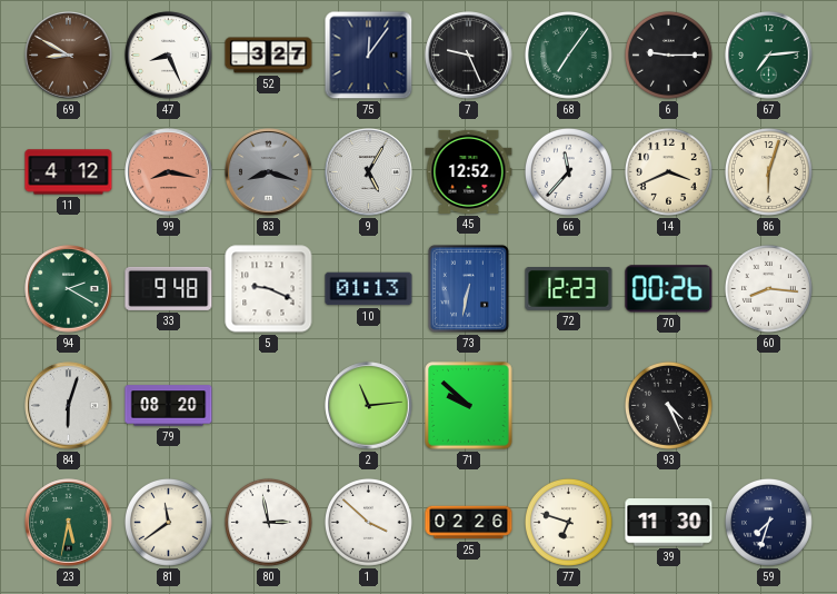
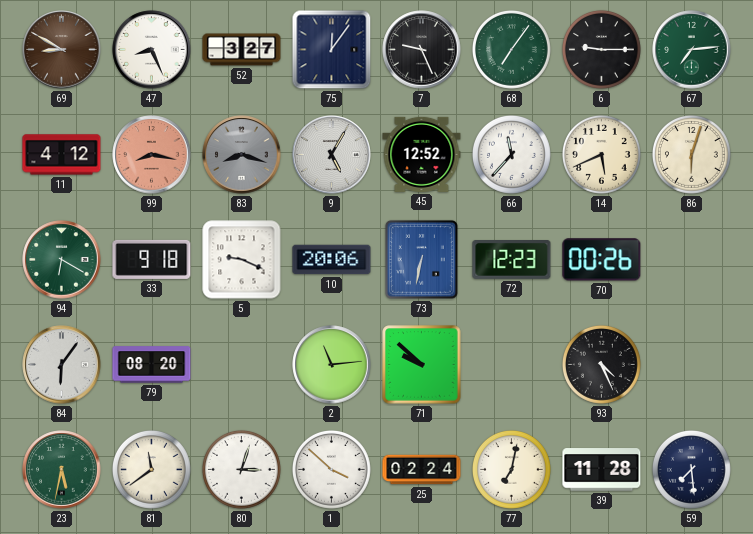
14: 3:41 -> 5:41 (601, 154)
94: 2:20 -> 6:20 (62, 260)
33: 9:48 -> 9:18 (152, 259)
10: 01:13 -> 20:06 (332, 260)
60: 8:16 -> none (768, 288)
84: 6:03 -> 6:06 (62, 365)
80: 2:58 -> 3:03 (241, 469)
25: 02:26 -> 02:24 (422, 470)
77: 6:48 -> 7:02 (511, 469)
39: 11:30 -> 11:28 (602, 470)
59: 7:33 -> 7:29 (691, 469)
